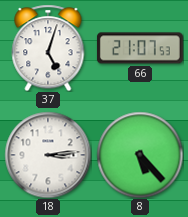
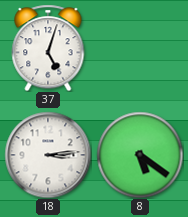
66: 21:07 -> none (140, 48)
8: 5:23 -> 5:21 (140, 155)
